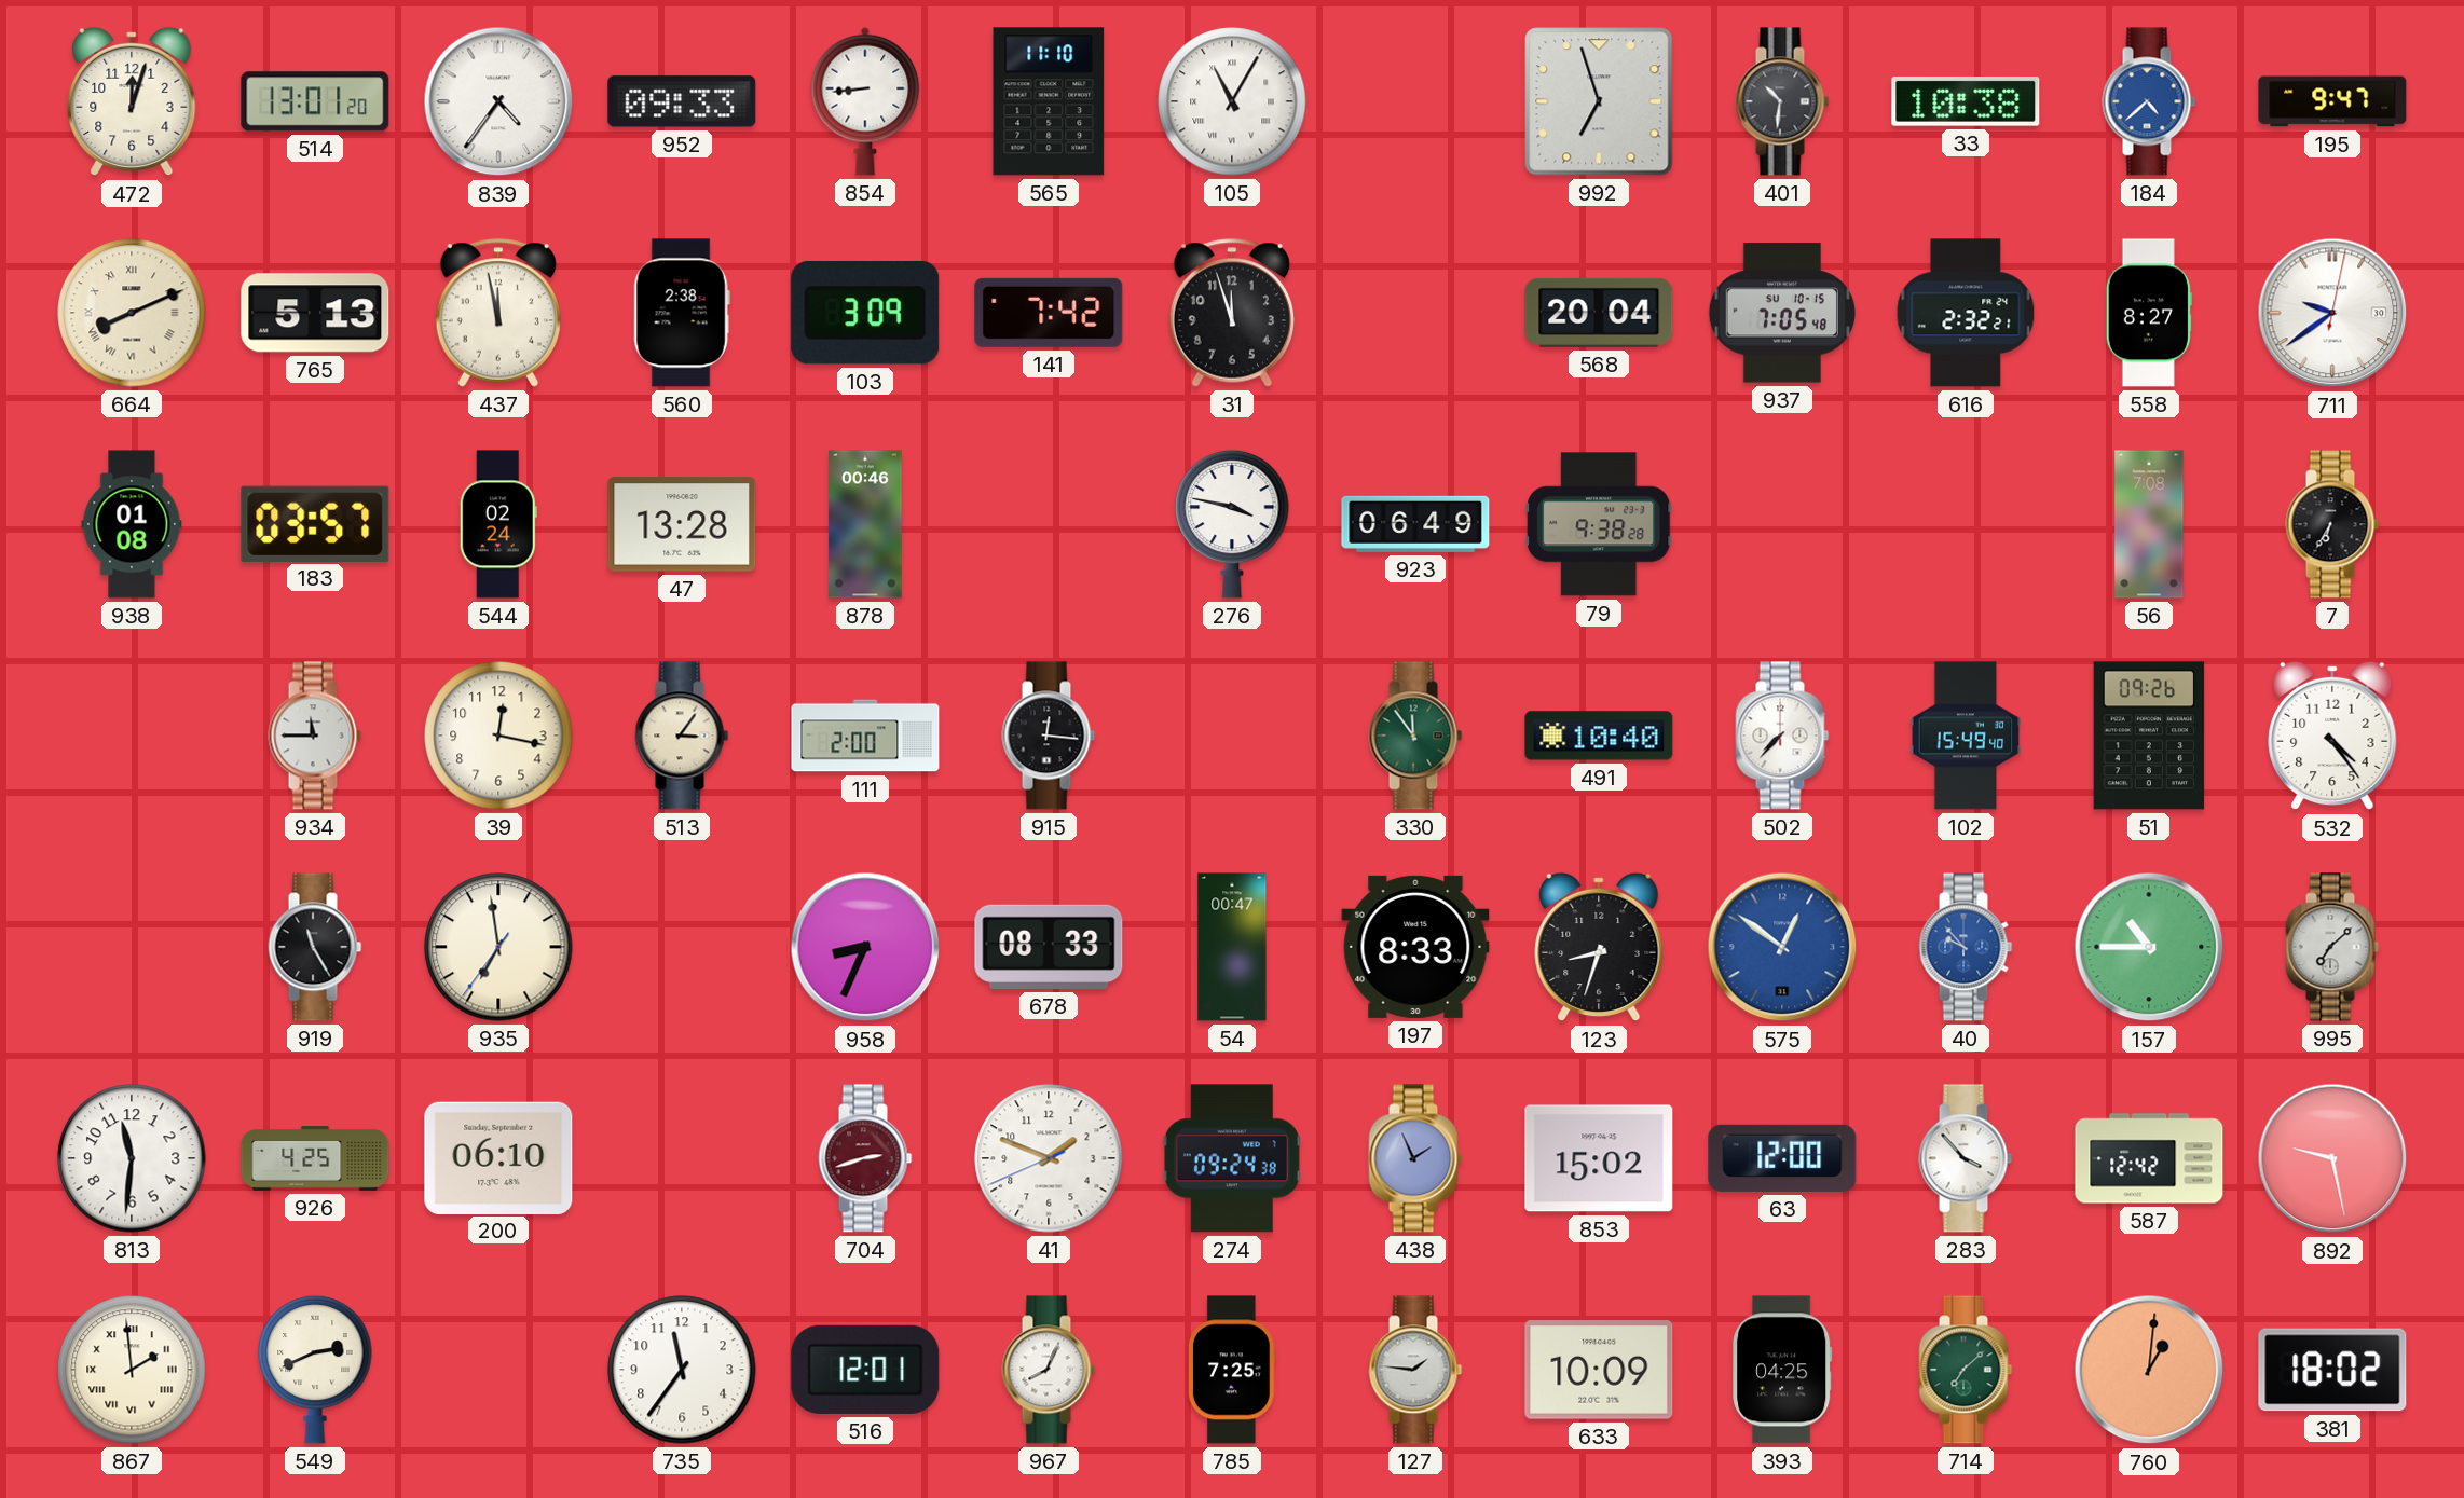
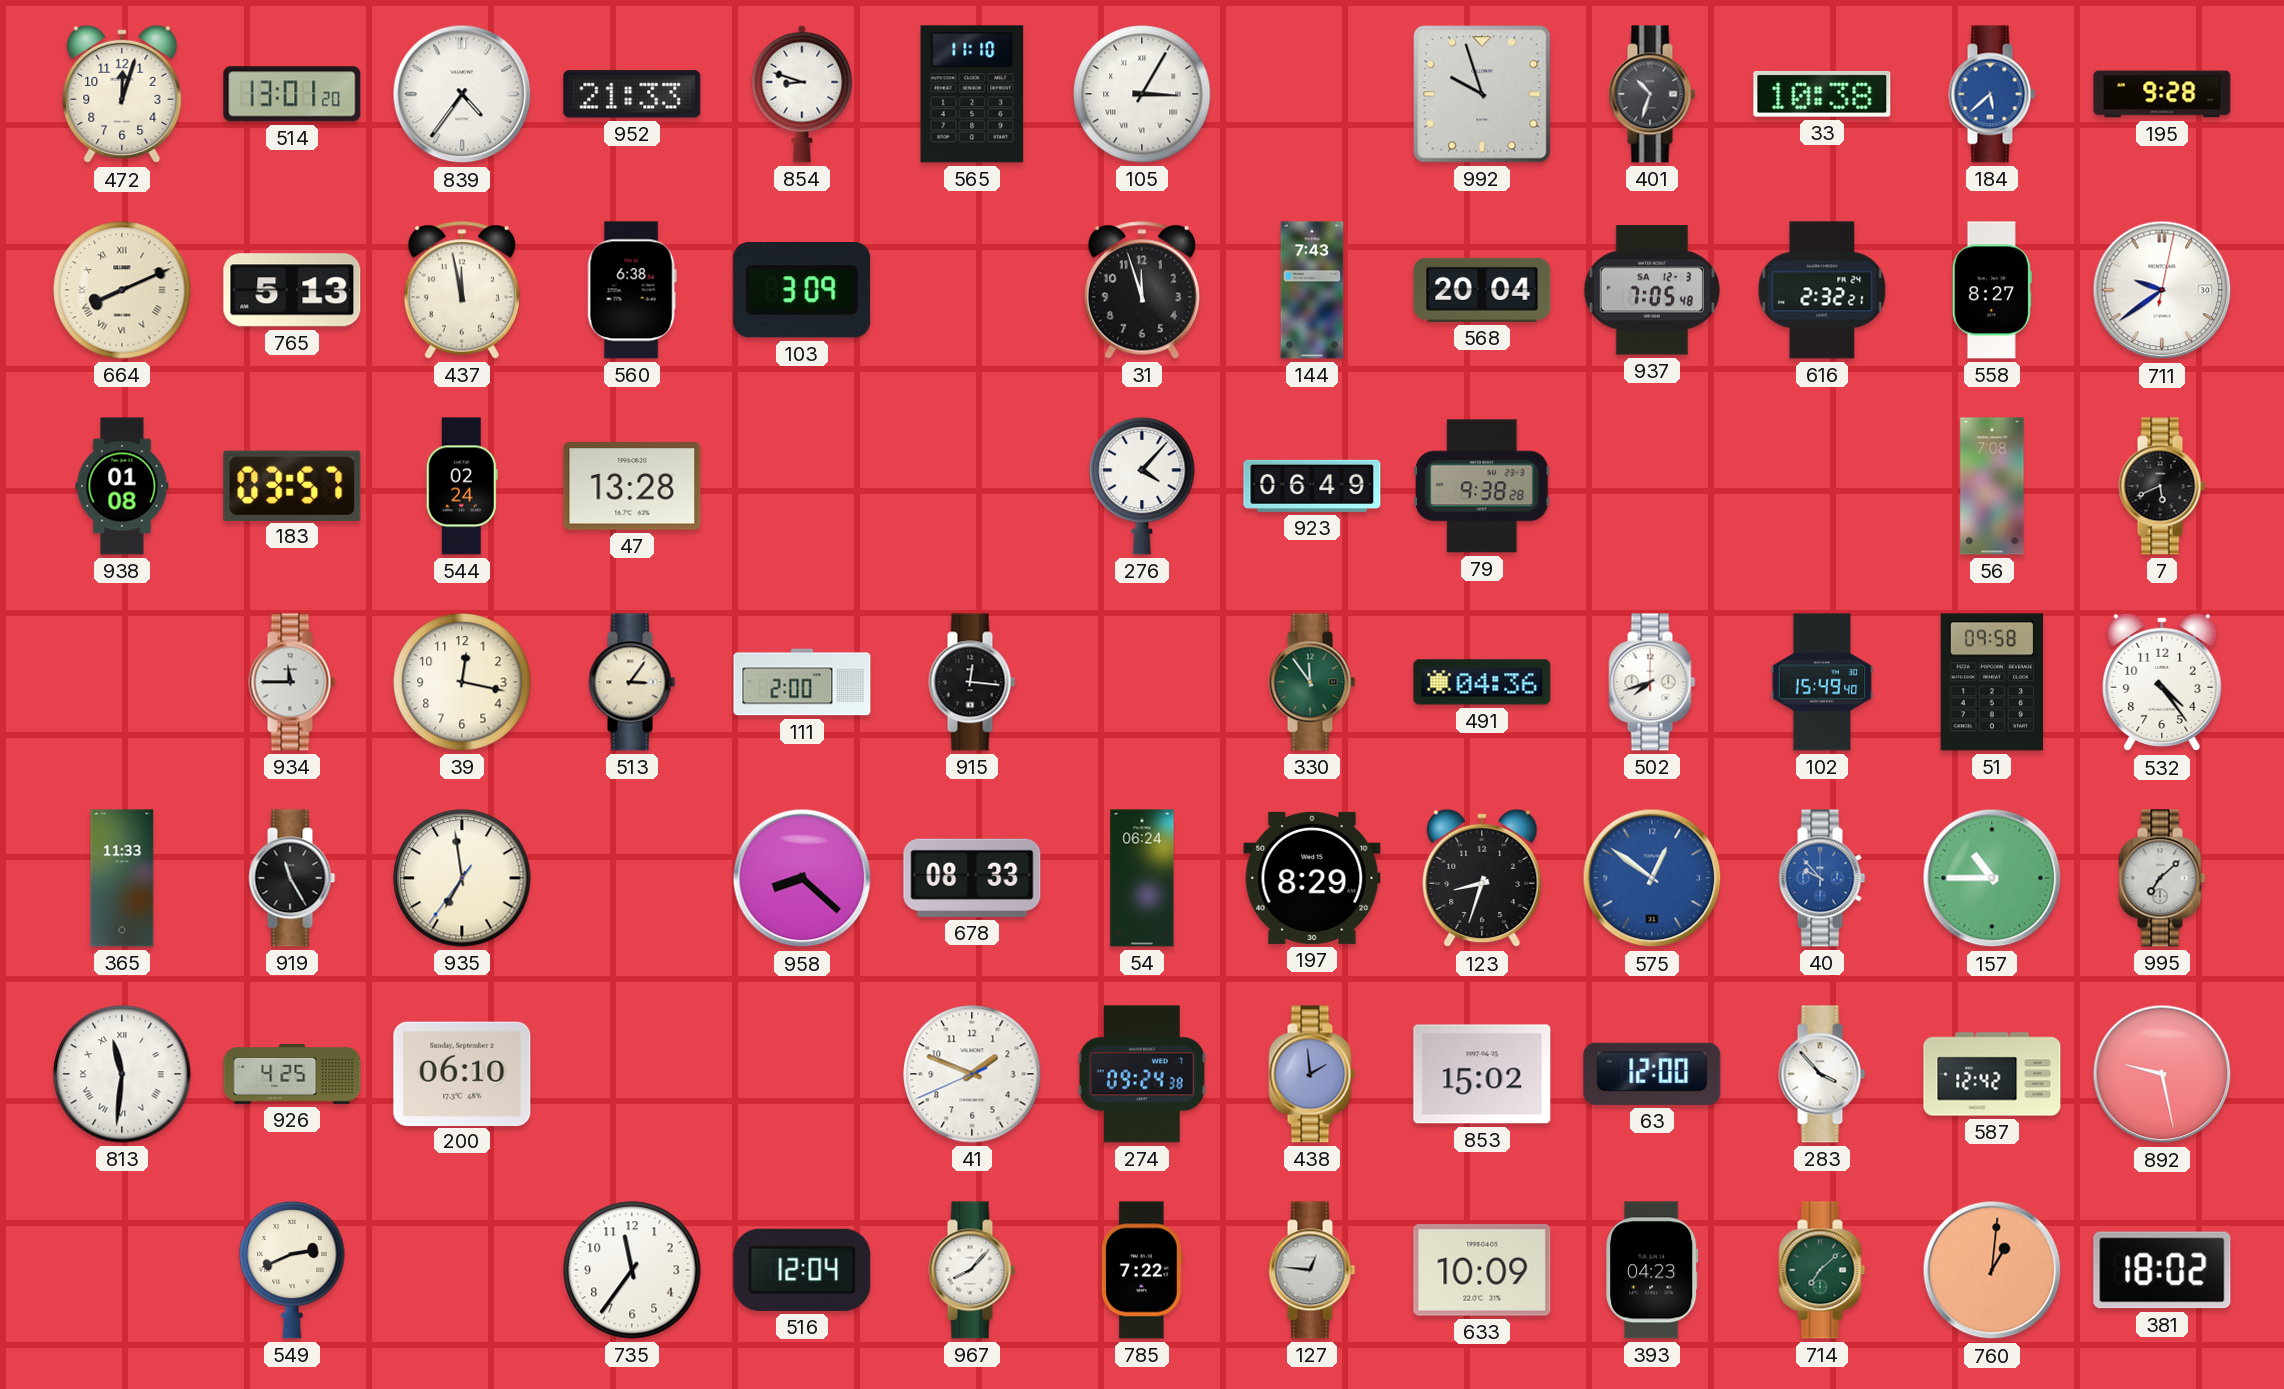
952: 09:33 -> 21:33 (632, 94)
854: 8:44 -> 8:48 (802, 94)
105: 11:05 -> 3:05 (1142, 94)
992: 6:57 -> 9:57 (1482, 94)
401: 10:31 -> 10:33 (1652, 94)
184: 4:38 -> 5:38 (1992, 94)
195: 9:47 -> 9:28 (2162, 94)
560: 2:38 -> 6:38 (632, 290)
141: 7:42 -> none (1049, 313)
144: none -> 7:43 (1312, 290)
937 date: SU 10-15 -> SA 12-3 (1652, 290)
878: 00:46 -> none (865, 524)
276: 3:47 -> 4:07 (1142, 486)
7: 6:35 -> 5:41 (2162, 486)
491: 10:40 -> 04:36 (1482, 682)
502: 7:37 -> 7:42 (1652, 682)
51: 09:26 -> 09:58 (1992, 682)
365: none -> 11:33 (122, 878)
958: 8:34 -> 8:22 (802, 878)
54: 00:47 -> 06:24 (1142, 878)
197: 8:33 -> 8:29 (1312, 878)
813 numerals: Arabic -> Roman (122, 1074)
704: 2:42 -> none (865, 1158)
438: 1:56 -> 1:59 (1312, 1074)
867: 1:59 -> none (132, 1370)
516: 12:01 -> 12:04 (802, 1270)
967: 8:04 -> 8:07 (972, 1270)
785: 7:25 -> 7:22 (1143, 1270)
127: 1:46 -> 12:46 (1312, 1270)
393: 04:25 -> 04:23 (1652, 1270)
